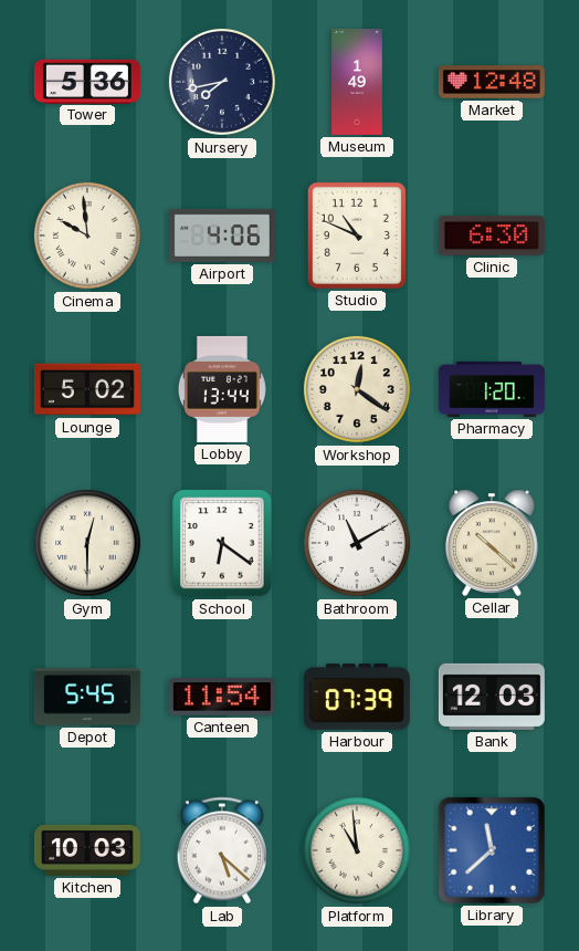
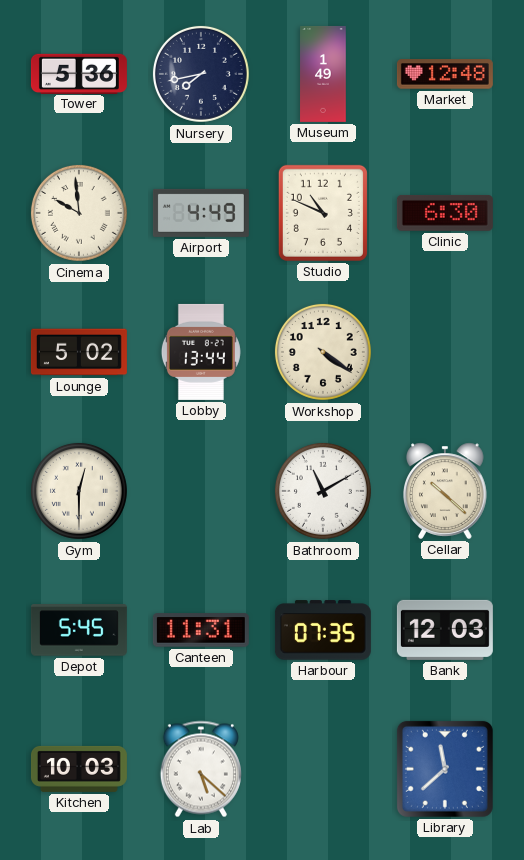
Airport: 4:06 -> 4:49 (201, 213)
Workshop: 12:21 -> 4:21 (323, 352)
Pharmacy: 1:20 -> none (492, 389)
School: 6:21 -> none (222, 543)
Canteen: 11:54 -> 11:31 (201, 630)
Harbour: 07:39 -> 07:35 (323, 630)
Platform: 10:59 -> none (357, 850)
